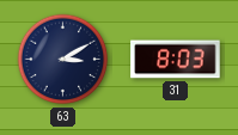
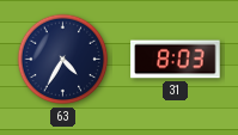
63: 3:10 -> 4:35 (63, 60)
